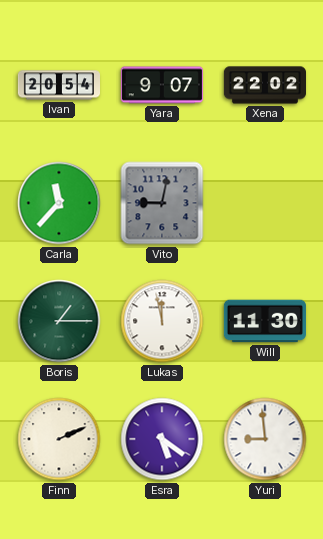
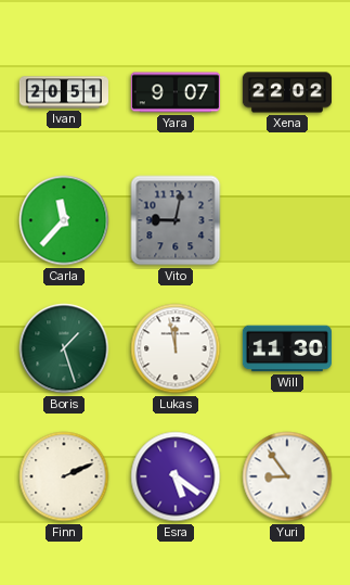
Ivan: 20:54 -> 20:51 (63, 92)
Boris: 1:15 -> 1:27 (64, 348)
Yuri: 8:59 -> 8:54 (287, 476)
